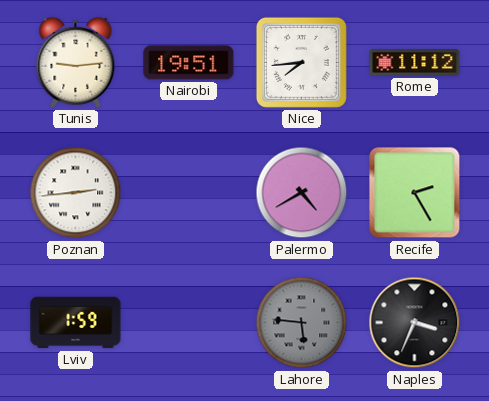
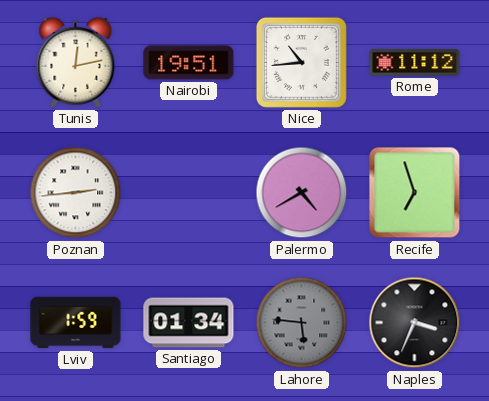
Tunis: 9:14 -> 12:13 (76, 62)
Nice: 7:44 -> 10:44 (301, 62)
Recife: 2:25 -> 6:57 (415, 193)
Santiago: none -> 01:34 (189, 323)
